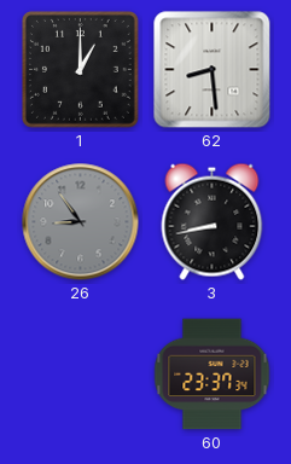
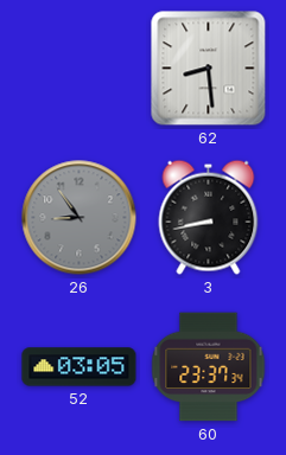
1: 1:00 -> none (80, 69)
52: none -> 03:05 (80, 367)
